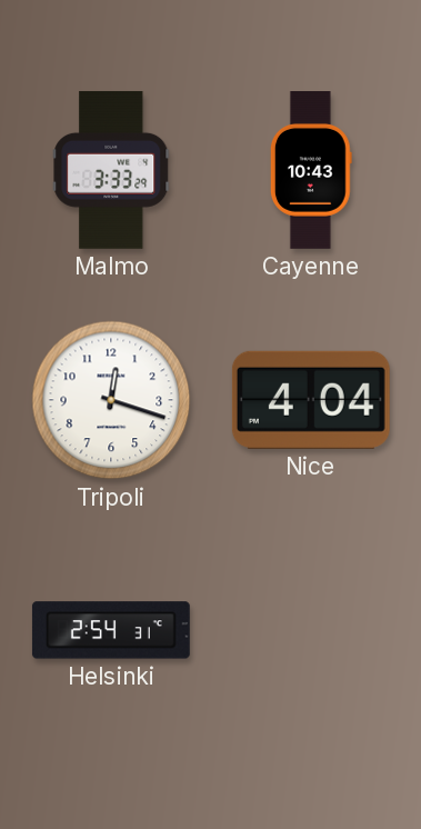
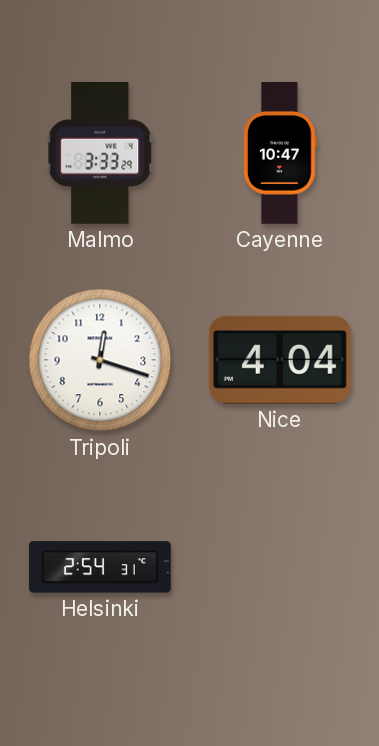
Cayenne: 10:43 -> 10:47 (280, 154)
